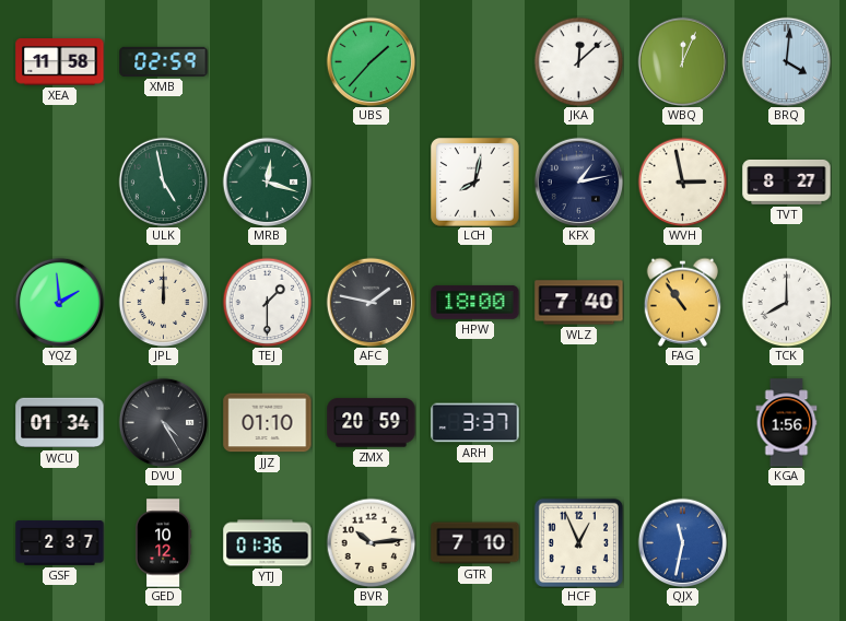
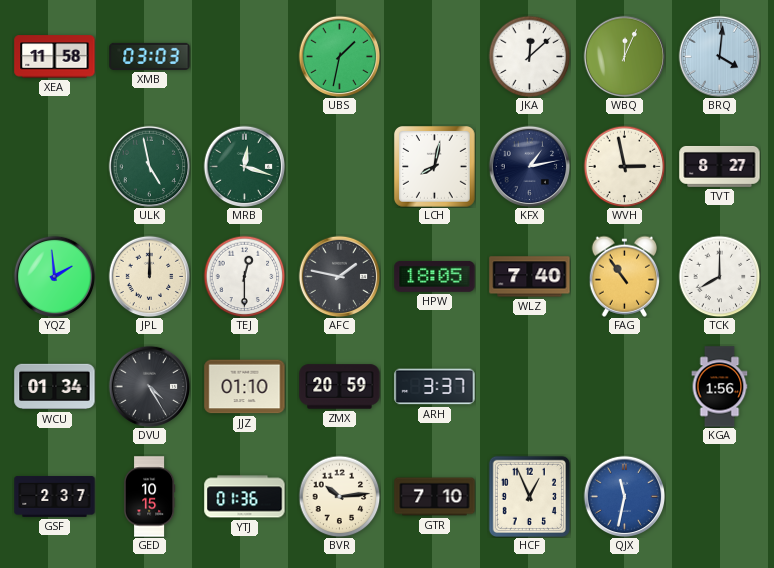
XMB: 02:59 -> 03:03 (150, 56)
UBS: 1:37 -> 1:32 (339, 56)
TEJ: 1:30 -> 12:30 (244, 276)
HPW: 18:00 -> 18:05 (435, 276)
GED: 10:12 -> 10:15 (149, 497)
